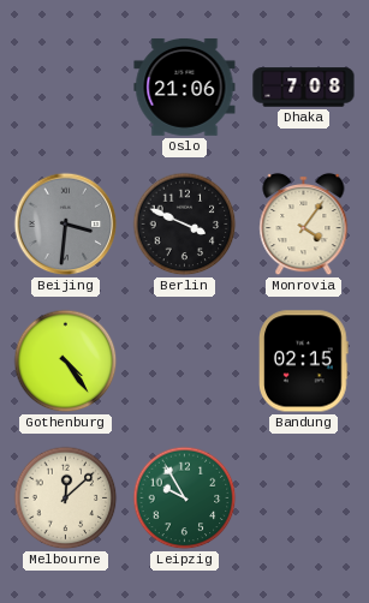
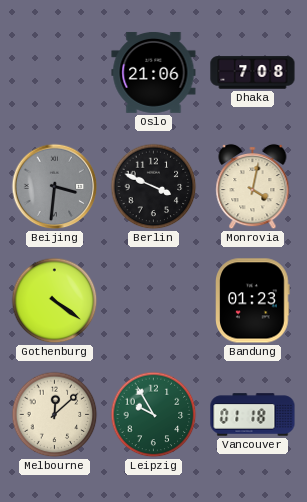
Monrovia: 4:06 -> 4:02 (253, 187)
Gothenburg: 4:24 -> 4:21 (55, 301)
Bandung: 02:15 -> 01:23 (253, 301)
Vancouver: none -> 01:18 (253, 415)
